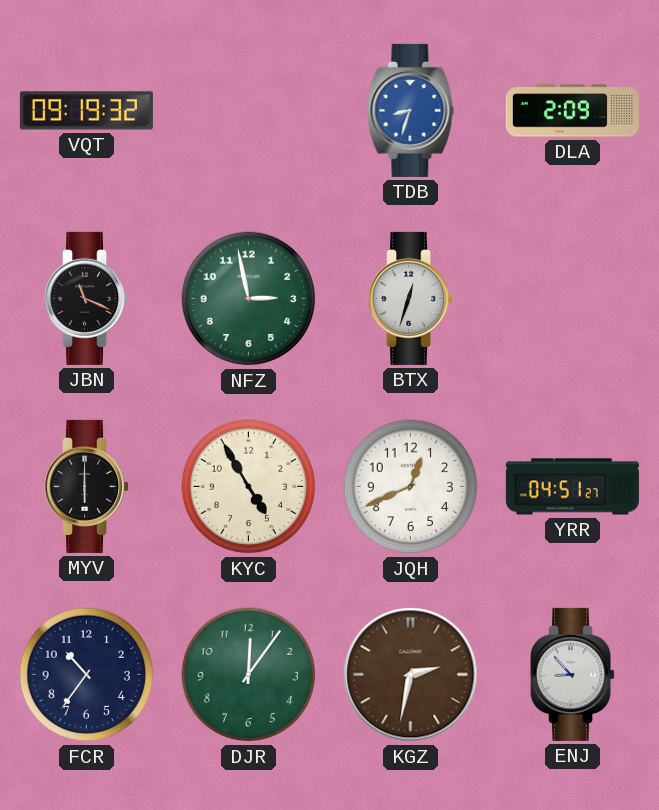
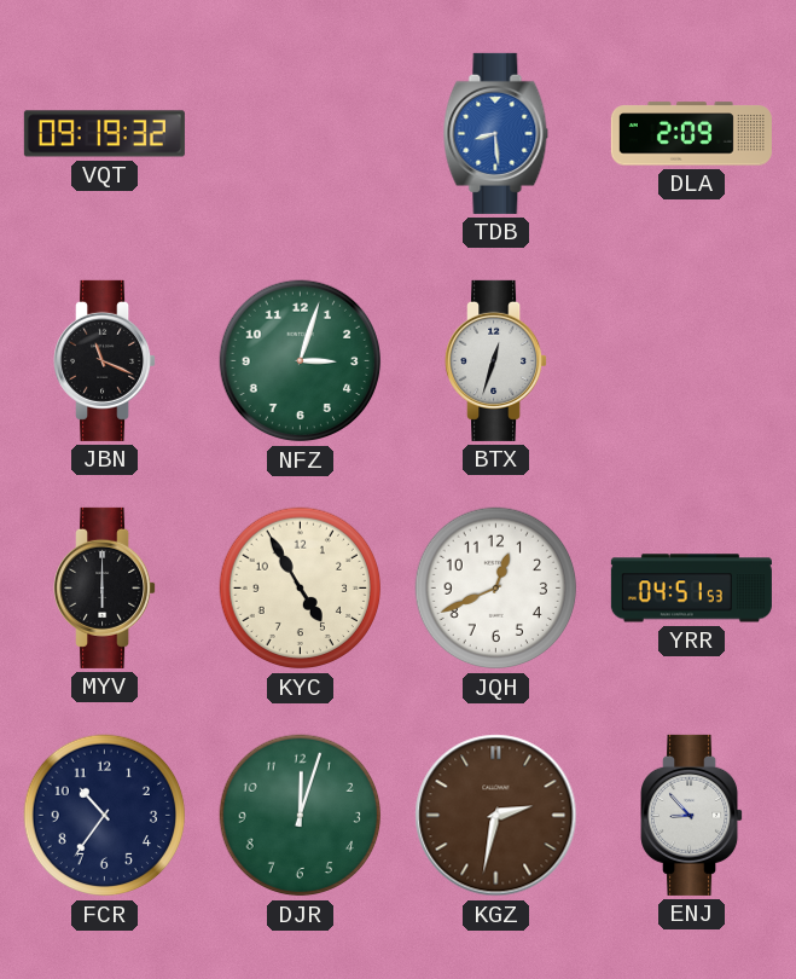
TDB: 8:33 -> 8:29 (496, 133)
NFZ: 2:58 -> 3:03 (301, 361)
YRR: 04:51:27 -> 04:51:53 (691, 589)
DJR: 12:06 -> 12:03 (301, 816)
